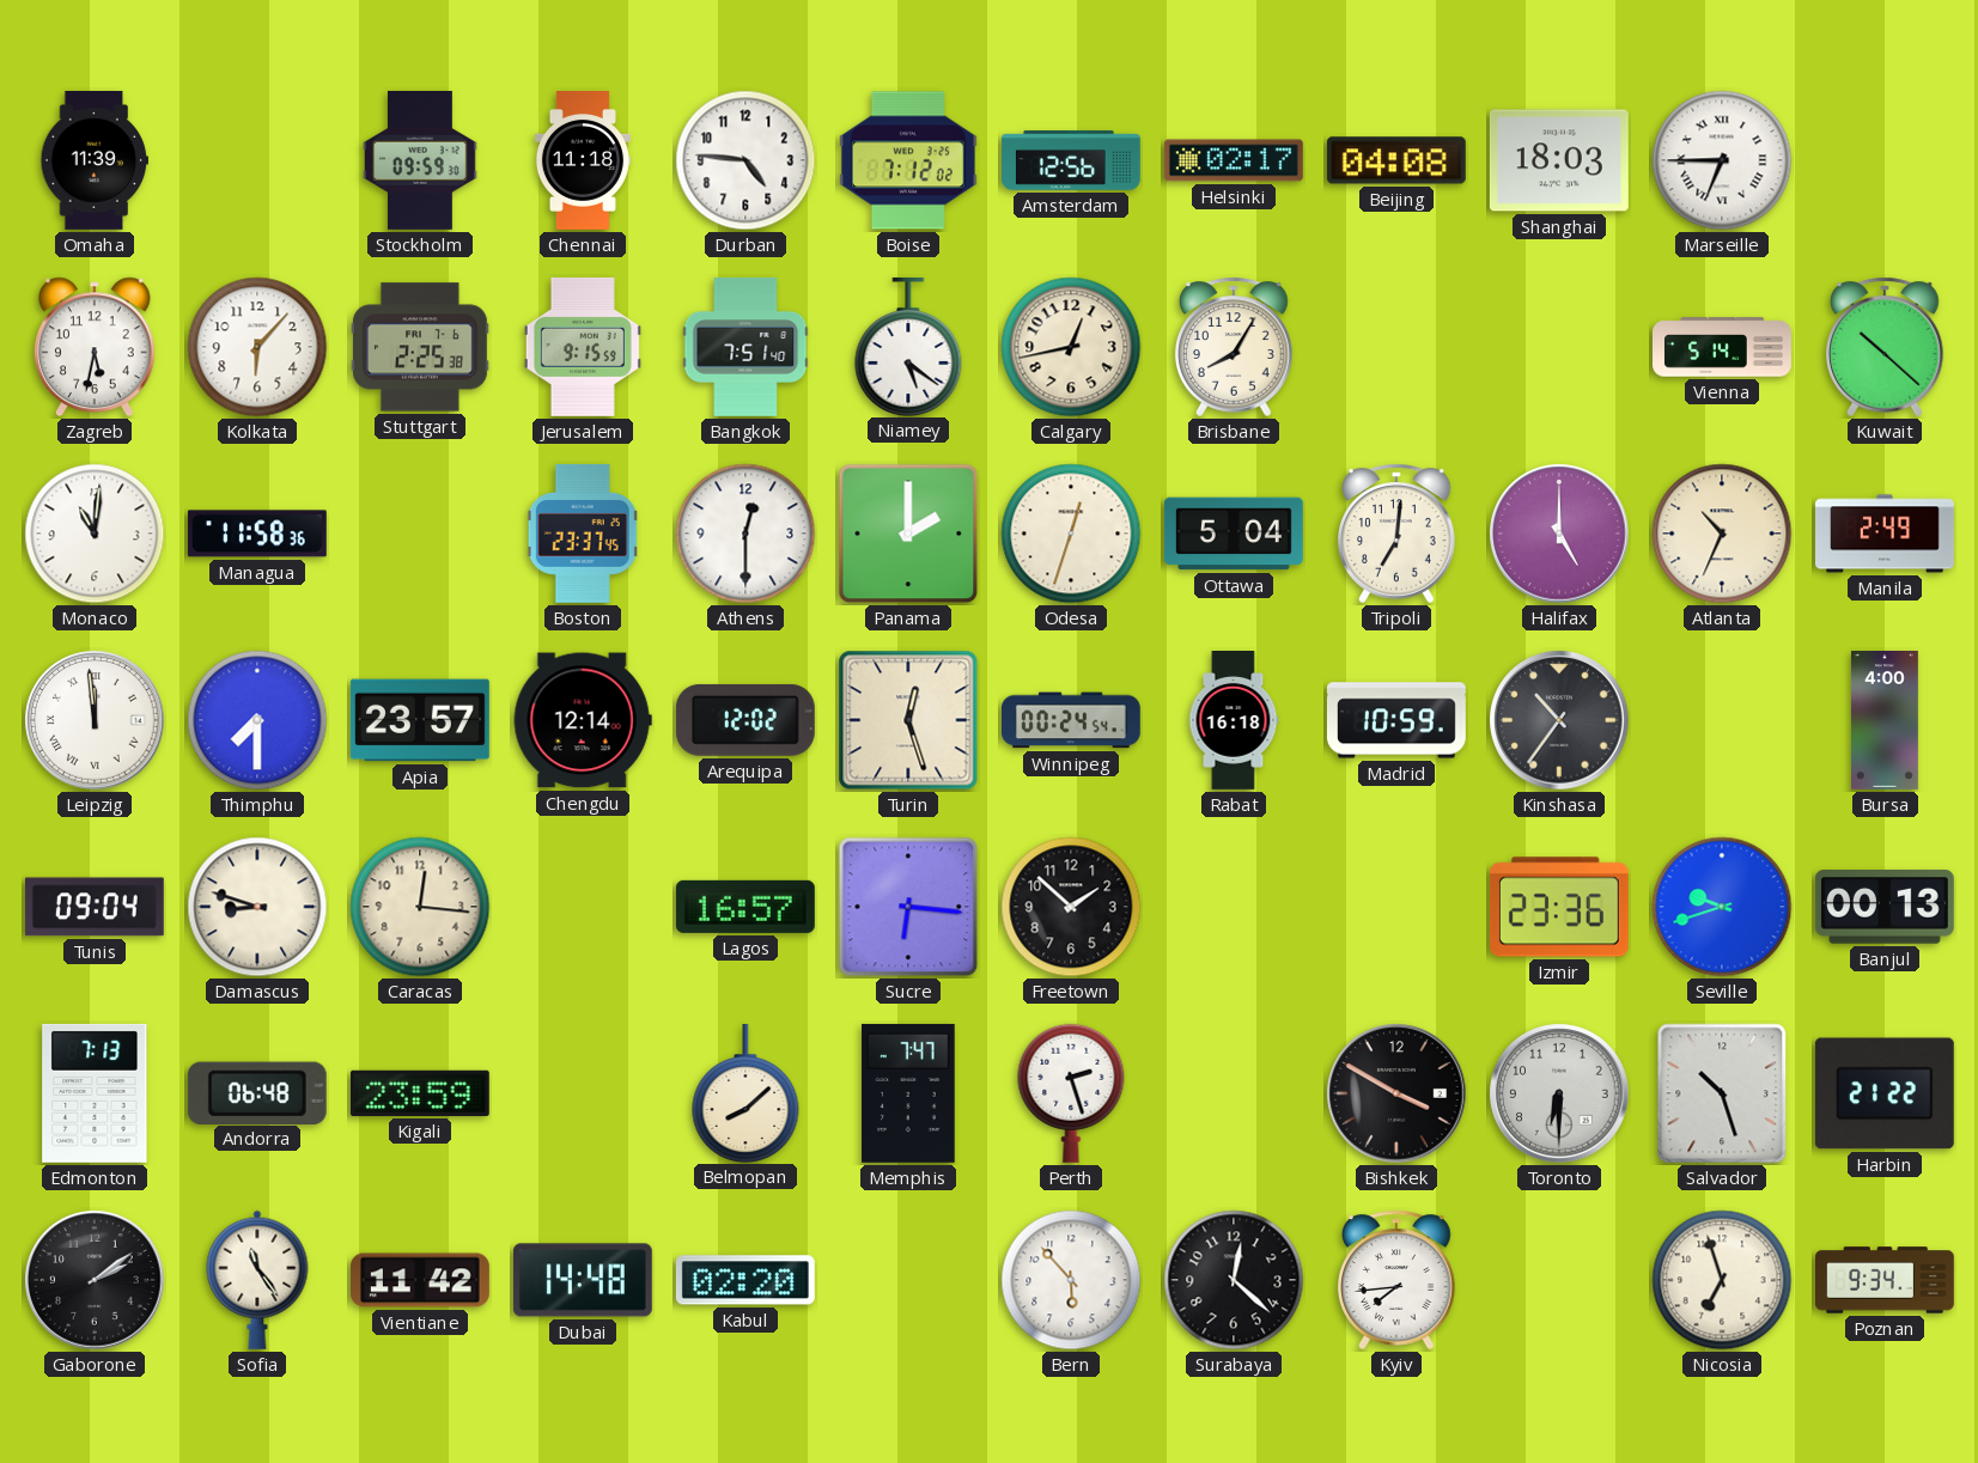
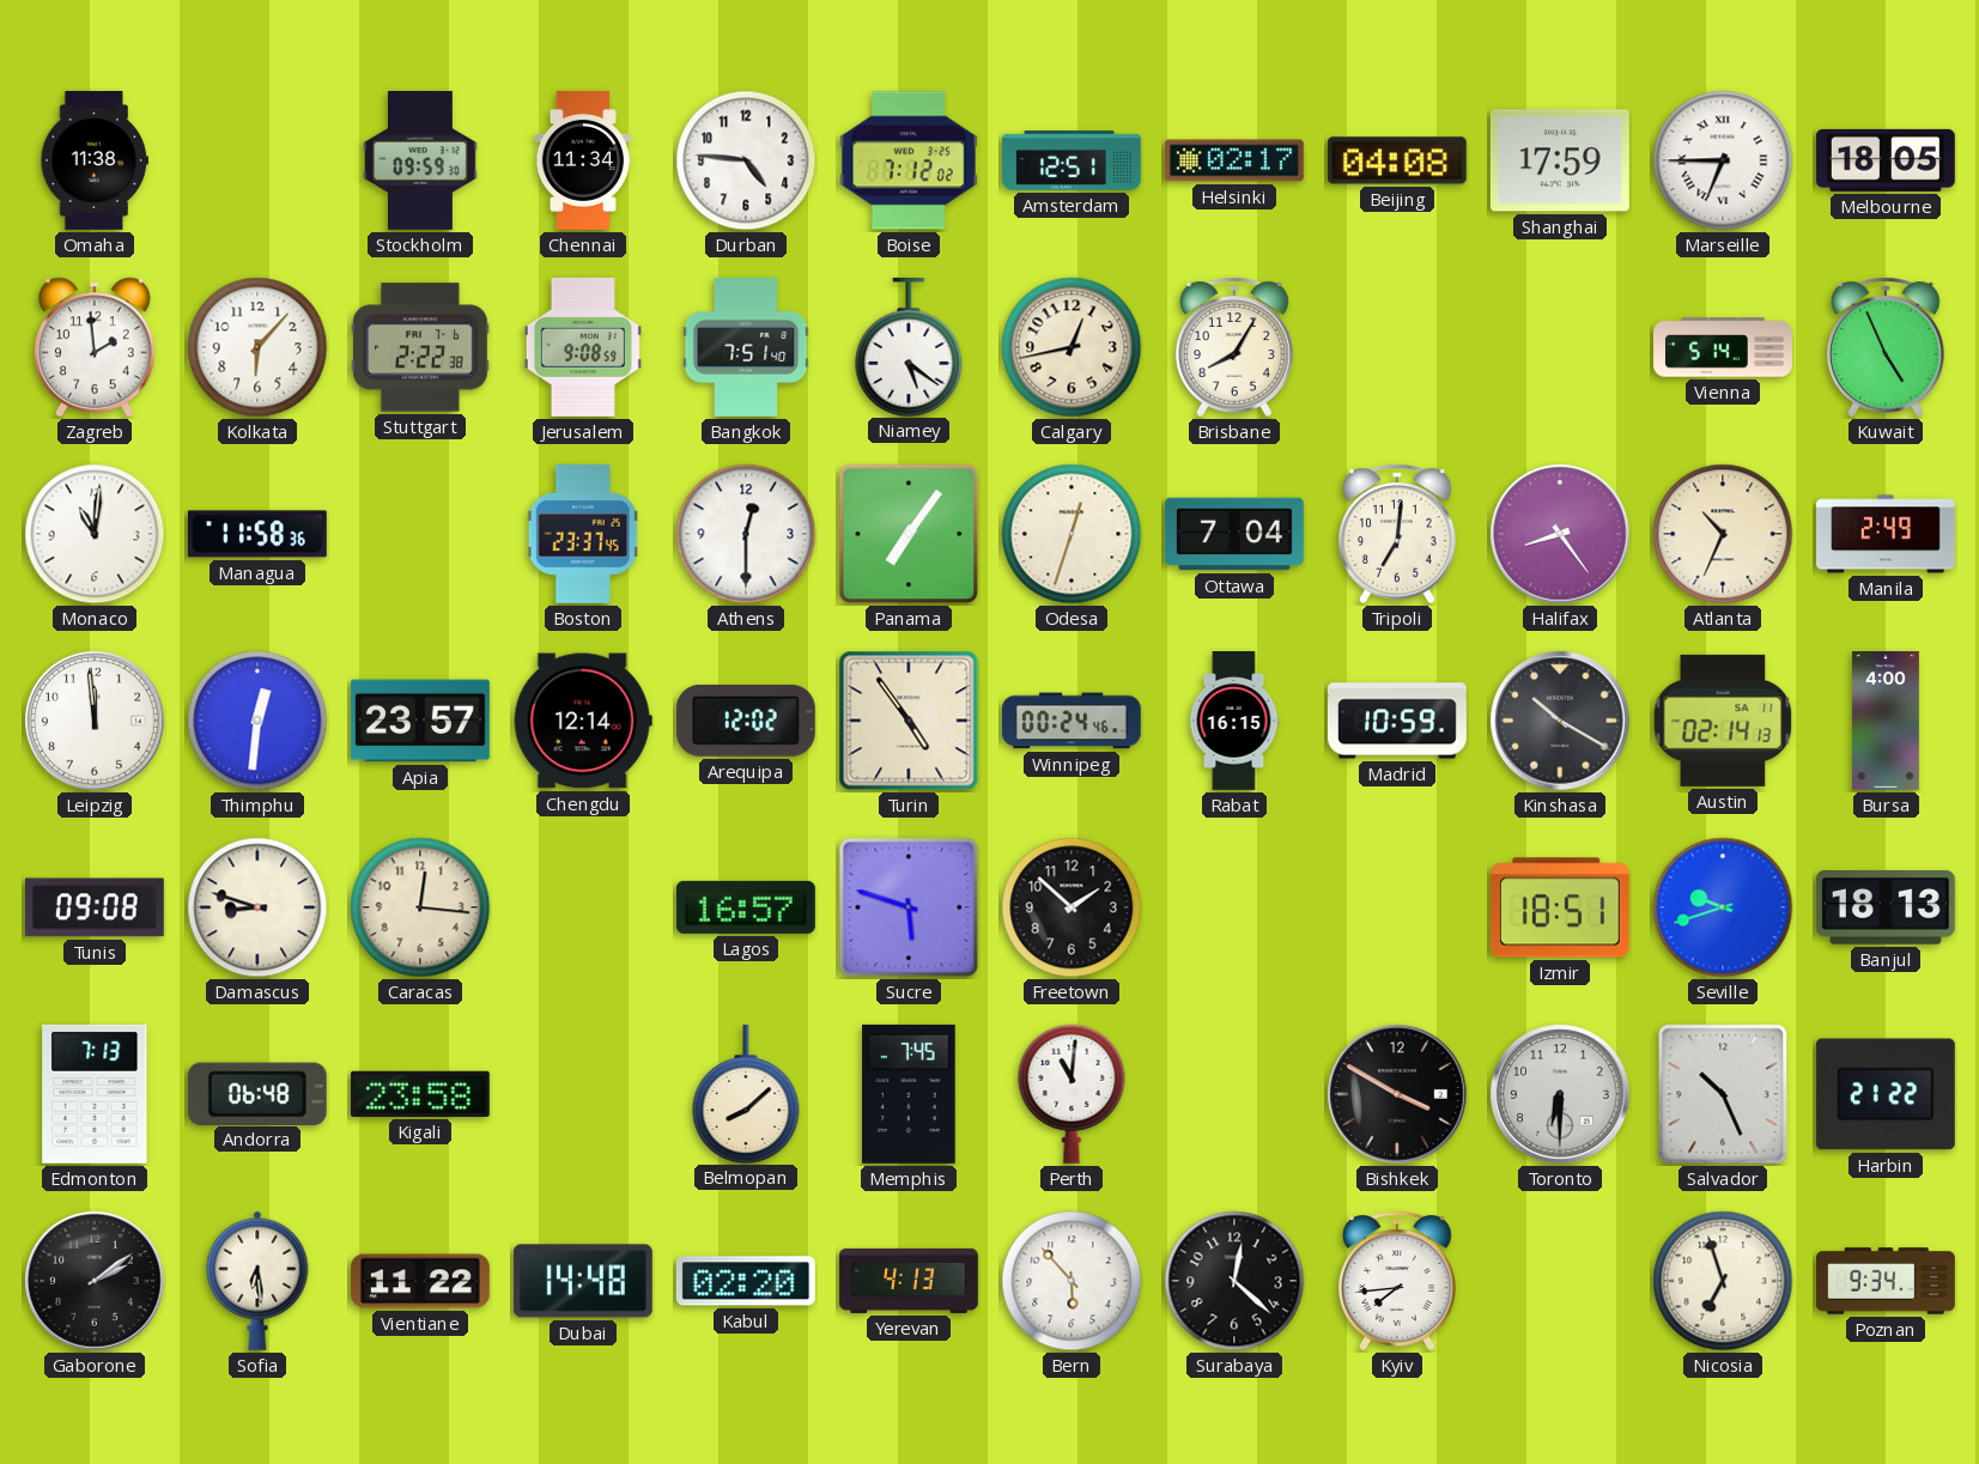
Omaha: 11:39 -> 11:38 (93, 160)
Chennai: 11:18 -> 11:34 (583, 162)
Amsterdam: 12:56 -> 12:51 (1073, 160)
Shanghai: 18:03 -> 17:59 (1560, 160)
Melbourne: none -> 18:05 (1886, 160)
Zagreb: 5:32 -> 1:59 (95, 347)
Stuttgart: 2:25 -> 2:22 (420, 347)
Jerusalem: 9:15 -> 9:08 (583, 347)
Kuwait: 10:22 -> 4:56 (1886, 347)
Panama: 2:00 -> 7:06 (909, 534)
Ottawa: 5:04 -> 7:04 (1234, 534)
Halifax: 5:00 -> 8:24 (1560, 534)
Leipzig numerals: Roman -> Arabic (95, 721)
Thimphu: 7:30 -> 12:31 (257, 721)
Turin: 12:27 -> 4:54 (909, 721)
Winnipeg: 00:24:54 -> 00:24:46 (1072, 721)
Rabat: 16:18 -> 16:15 (1234, 722)
Kinshasa: 10:36 -> 10:20 (1560, 721)
Austin: none -> 02:14 (1723, 721)
Tunis: 09:04 -> 09:08 (95, 907)
Sucre: 6:16 -> 5:48 (909, 907)
Izmir: 23:36 -> 18:51 (1560, 907)
Banjul: 00:13 -> 18:13 (1886, 907)
Kigali: 23:59 -> 23:58 (420, 1094)
Memphis: 7:47 -> 7:45 (909, 1094)
Perth: 2:27 -> 11:01 (1072, 1094)
Salvador: 10:27 -> 10:26 (1723, 1094)
Sofia: 11:24 -> 6:29 (257, 1281)
Vientiane: 11:42 -> 11:22 (420, 1281)
Yerevan: none -> 4:13 (910, 1281)
